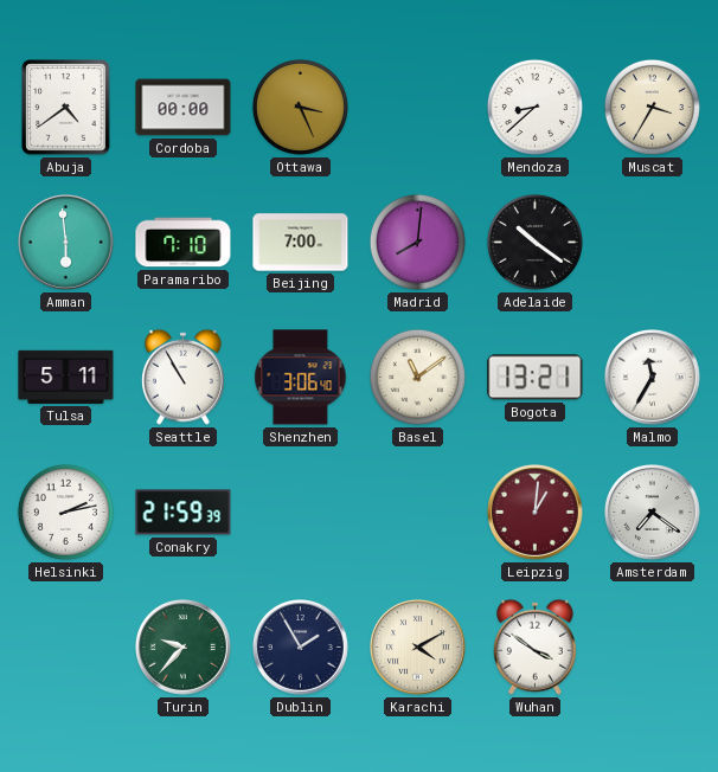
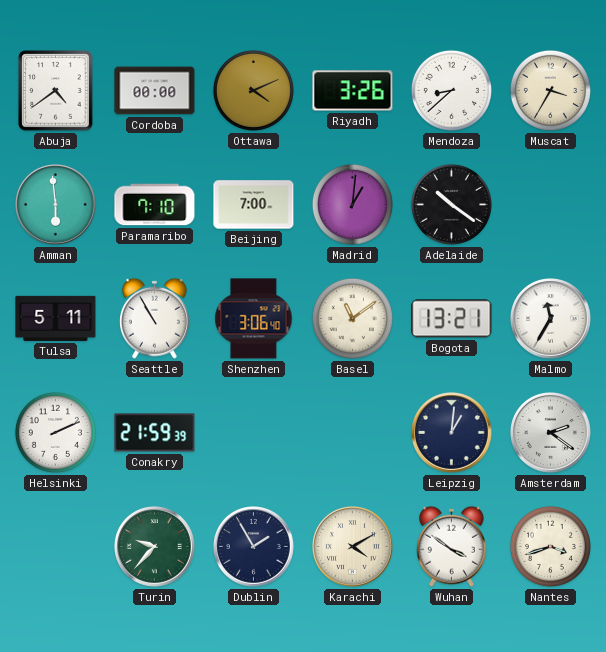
Ottawa: 3:26 -> 4:11 (253, 90)
Riyadh: none -> 3:26 (353, 91)
Madrid: 8:01 -> 1:01 (352, 204)
Helsinki: 2:13 -> 2:11 (55, 432)
Leipzig dial: burgundy -> navy (452, 433)
Amsterdam: 7:21 -> 2:21 (551, 433)
Nantes: none -> 3:42 (550, 546)
